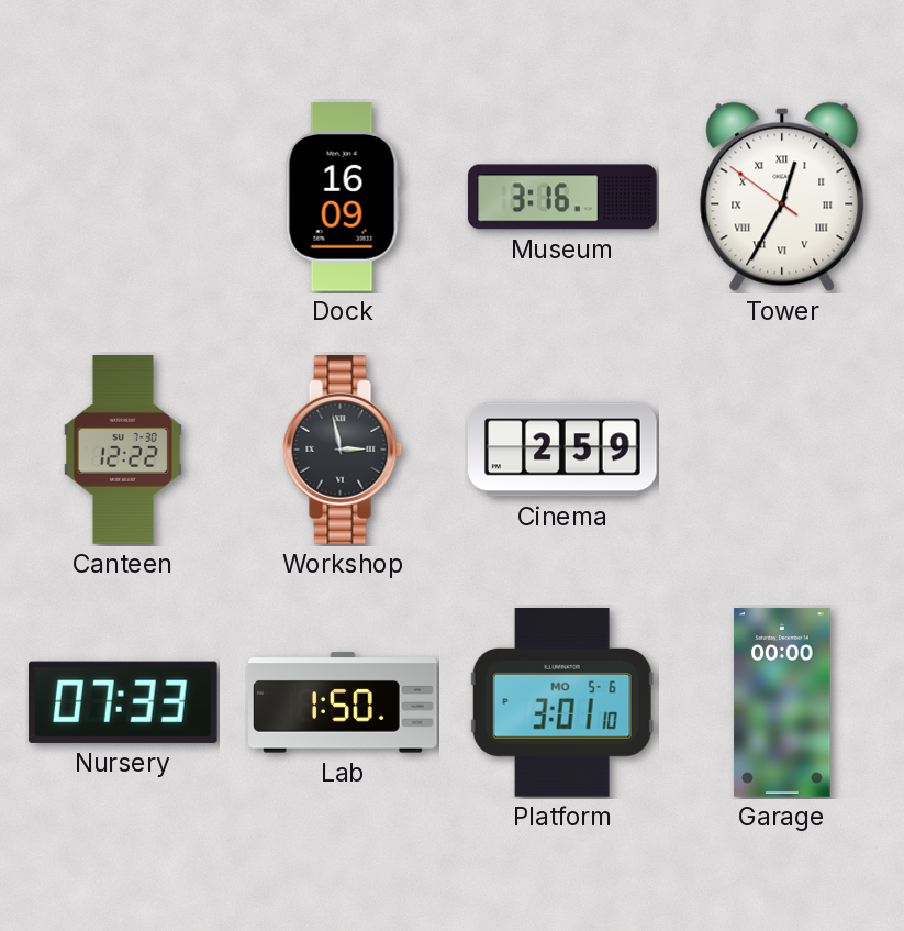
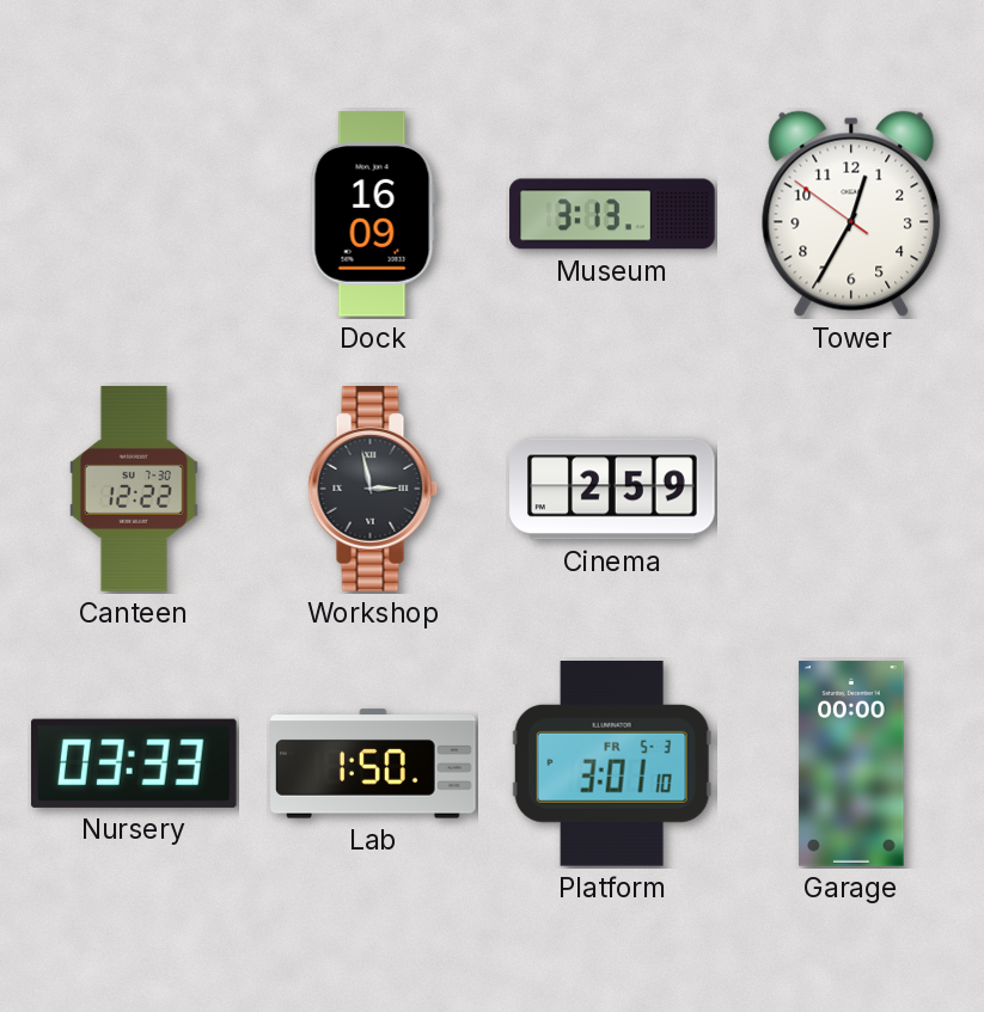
Museum: 3:16 -> 3:13 (612, 214)
Tower numerals: Roman -> Arabic (851, 214)
Nursery: 07:33 -> 03:33 (134, 763)
Platform date: MO 5-6 -> FR 5-3 (612, 765)
